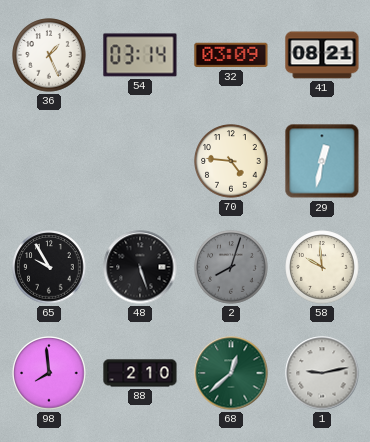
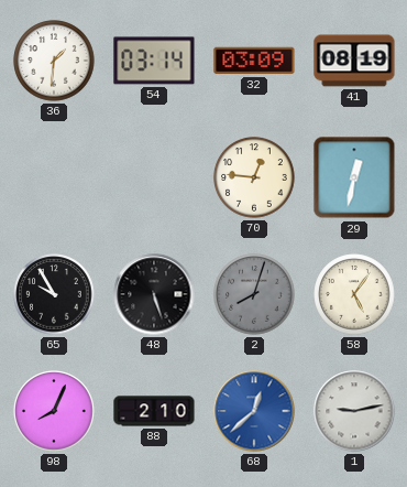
36: 1:26 -> 1:31 (54, 61)
41: 08:21 -> 08:19 (354, 61)
70: 4:46 -> 12:46 (254, 177)
58: 9:59 -> 5:06 (354, 294)
98: 7:59 -> 8:04 (54, 411)
68 dial: green -> blue (254, 411)
